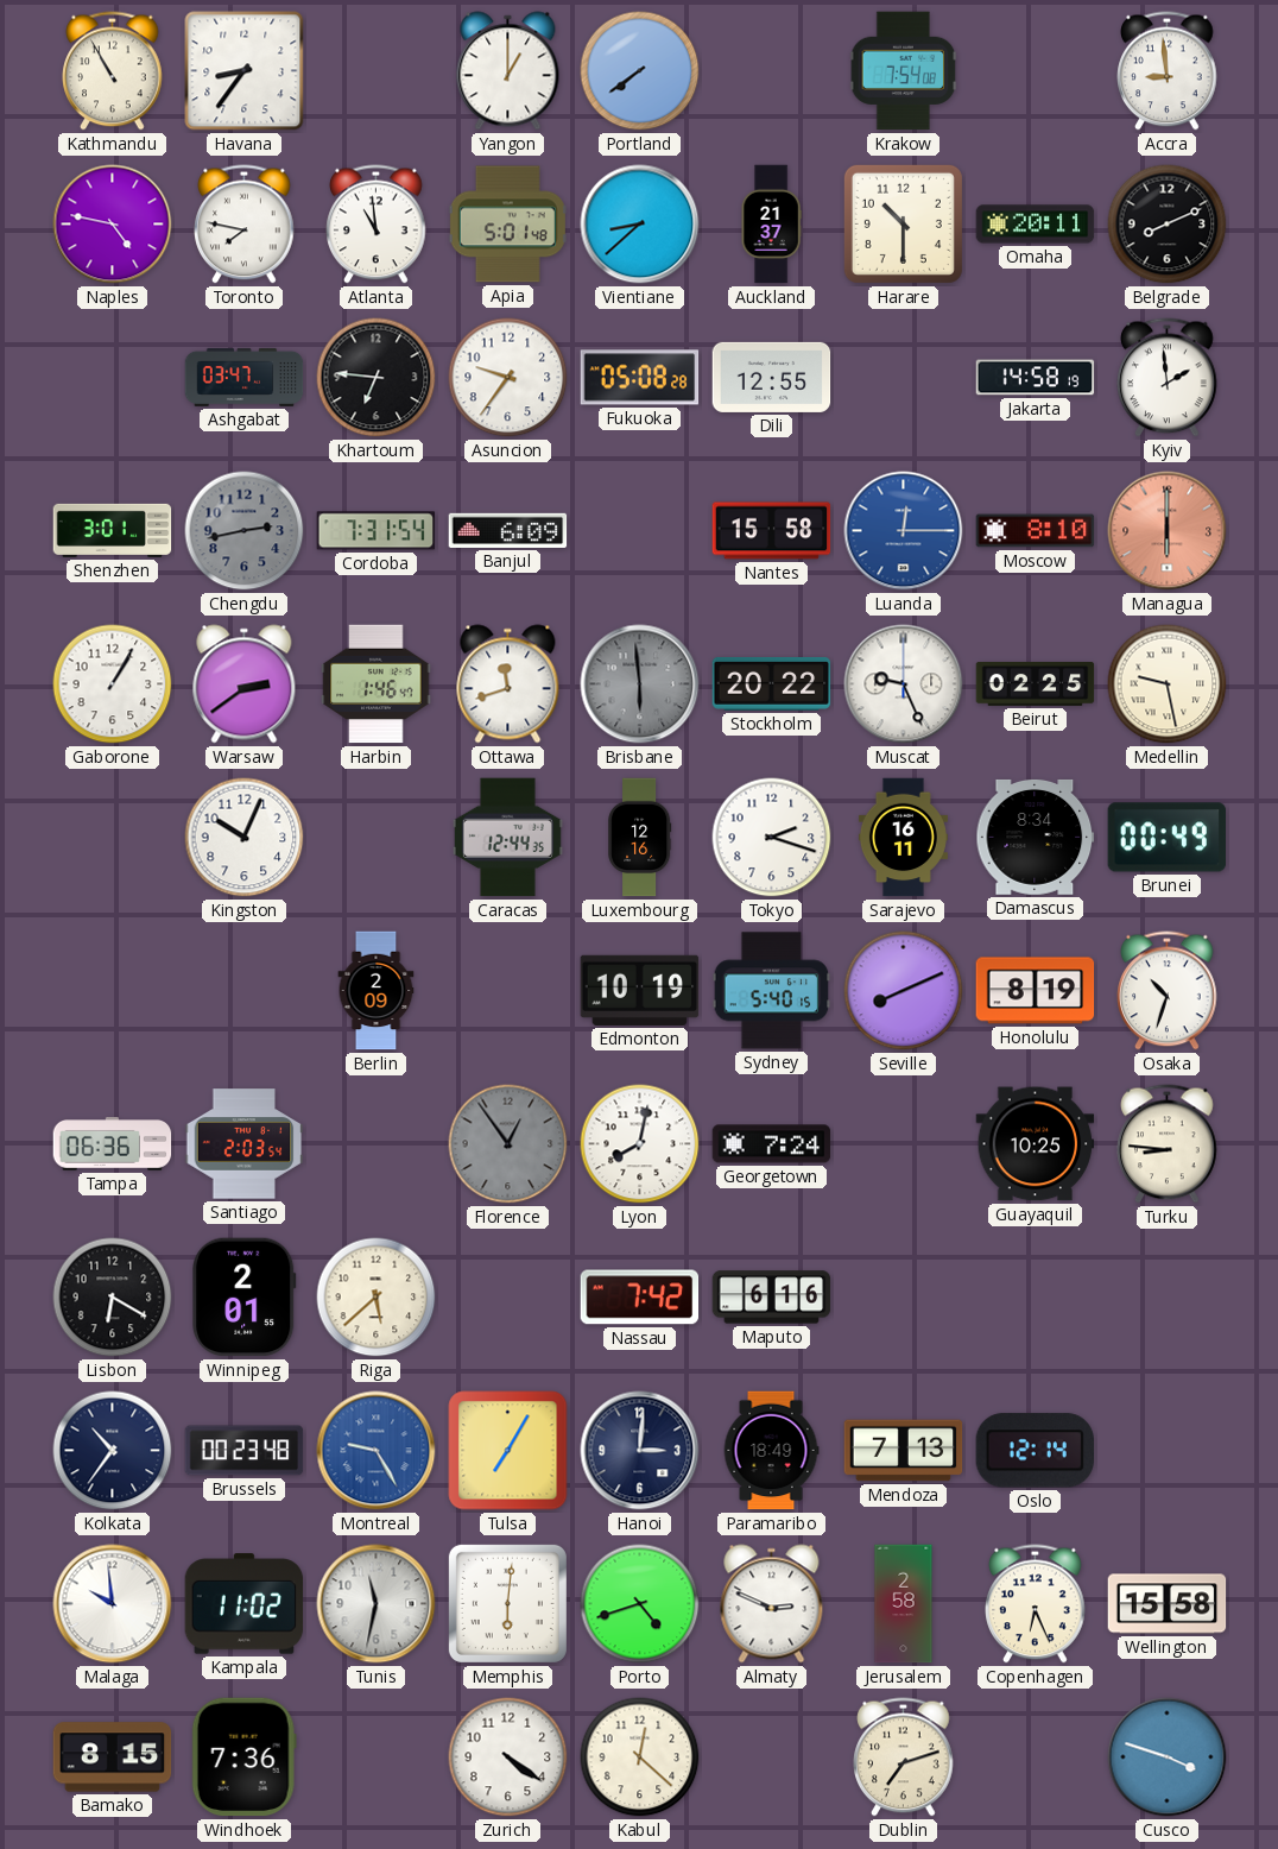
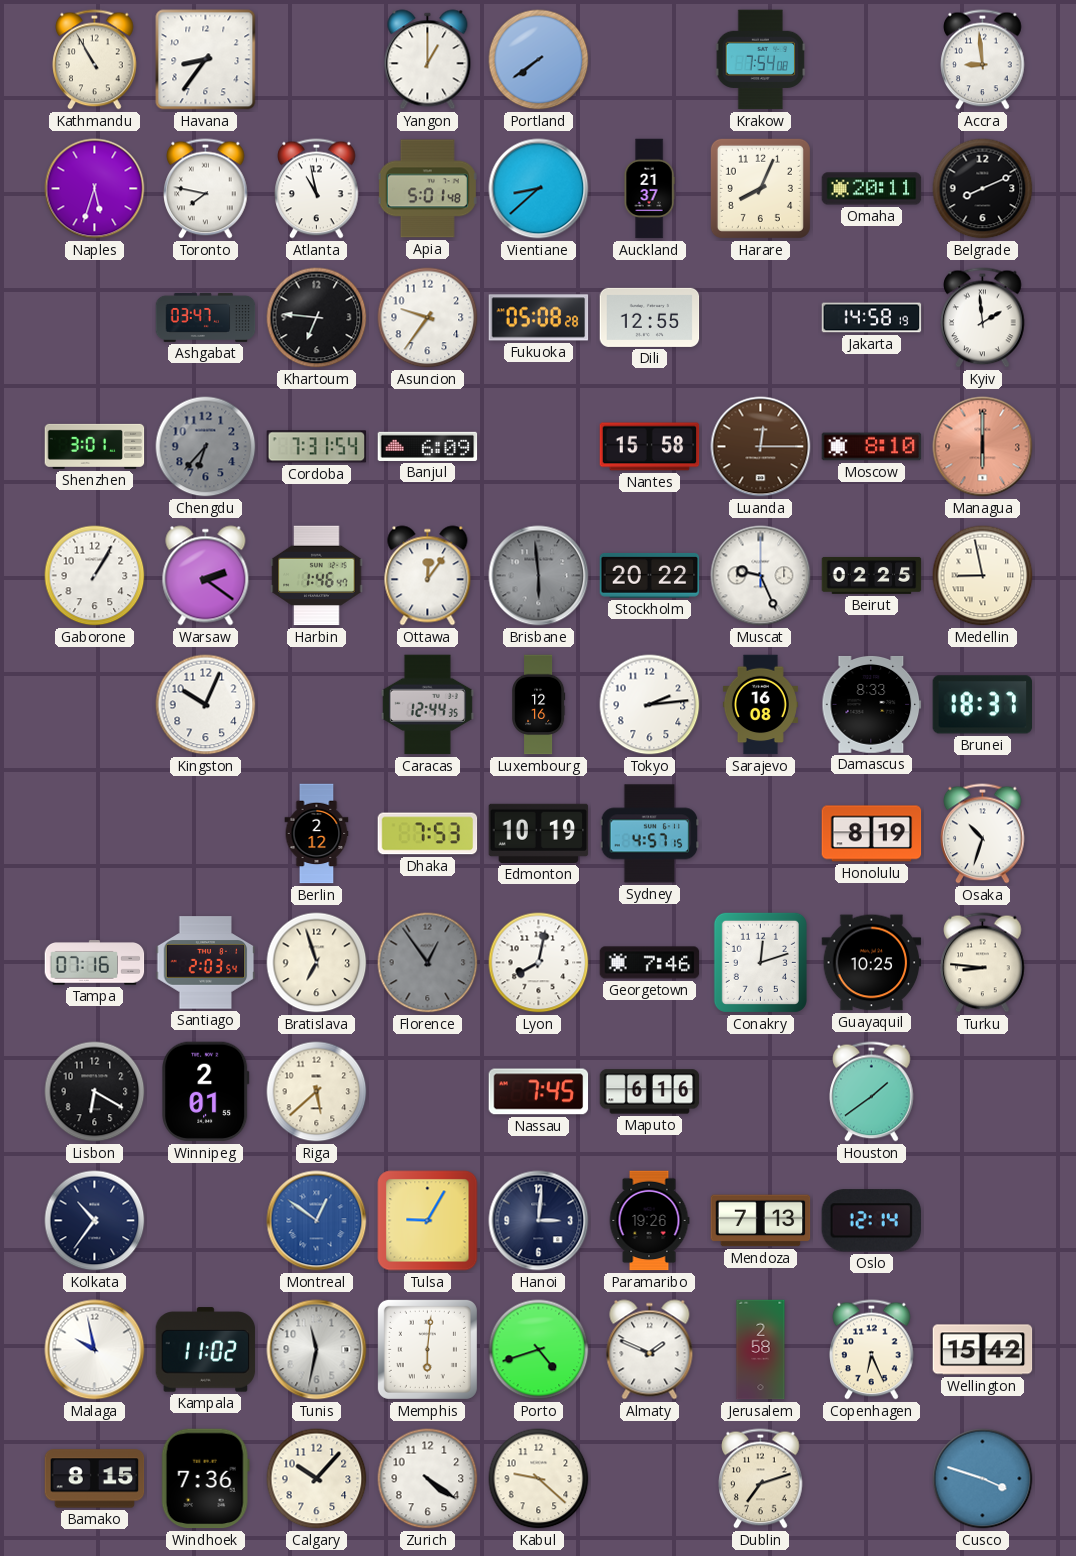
Naples: 4:47 -> 5:33 (95, 189)
Atlanta: 10:59 -> 10:58 (317, 189)
Harare: 10:30 -> 8:04 (760, 188)
Chengdu: 2:43 -> 6:37 (206, 447)
Luanda dial: blue -> brown (761, 447)
Warsaw: 2:39 -> 2:21 (206, 576)
Ottawa: 11:42 -> 12:06 (428, 576)
Medellin: 9:28 -> 8:58 (983, 576)
Tokyo: 2:18 -> 2:14 (650, 705)
Sarajevo: 16:11 -> 16:08 (760, 705)
Damascus: 8:34 -> 8:33 (872, 704)
Brunei: 00:49 -> 18:37 (982, 705)
Berlin: 2:09 -> 2:12 (317, 834)
Dhaka: none -> 7:53 (428, 834)
Sydney: 5:40 -> 4:57 (650, 834)
Seville: 8:11 -> none (904, 991)
Tampa: 06:36 -> 07:16 (95, 963)
Bratislava: none -> 6:57 (317, 963)
Georgetown: 7:24 -> 7:46 (650, 963)
Conakry: none -> 12:12 (760, 962)
Nassau: 7:42 -> 7:45 (539, 1092)
Houston: none -> 1:39 (872, 1092)
Brussels: 00:23 -> none (245, 1451)
Montreal: 9:25 -> 12:51 (317, 1221)
Tulsa: 7:05 -> 9:05 (428, 1221)
Paramaribo: 18:49 -> 19:26 (649, 1221)
Malaga: 9:59 -> 9:58 (95, 1350)
Almaty: 2:49 -> 1:49 (650, 1350)
Wellington: 15:58 -> 15:42 (983, 1350)
Calgary: none -> 10:07 (317, 1479)
Kabul: 12:22 -> 9:22 (539, 1479)
